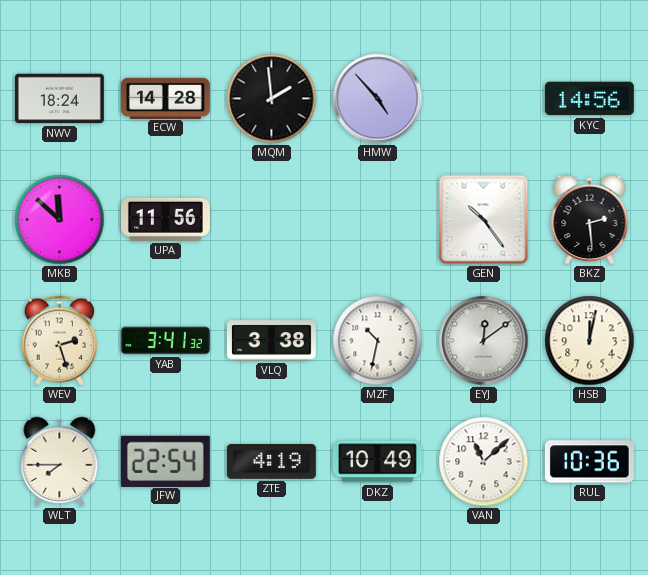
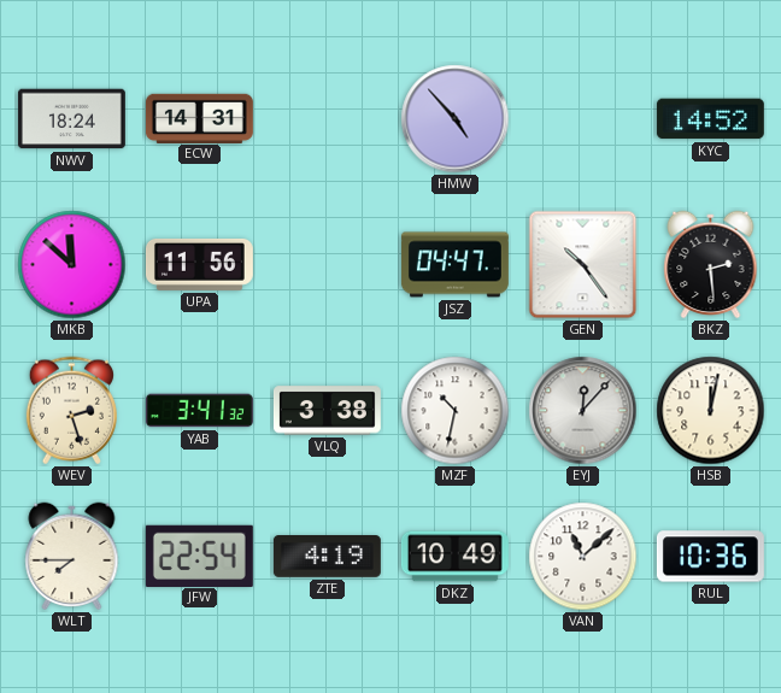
ECW: 14:28 -> 14:31 (199, 118)
MQM: 1:59 -> none (272, 99)
KYC: 14:56 -> 14:52 (710, 119)
JSZ: none -> 04:47 (454, 265)
EYJ: 12:09 -> 12:07 (583, 411)
